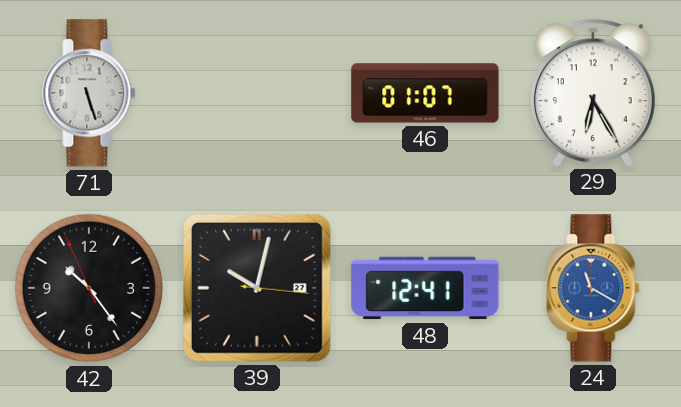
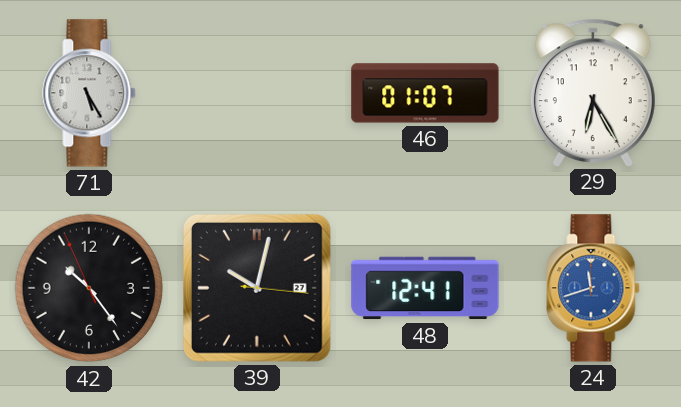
71: 5:27 -> 5:25 (89, 93)
24: 11:20 -> 11:42 (593, 288)
